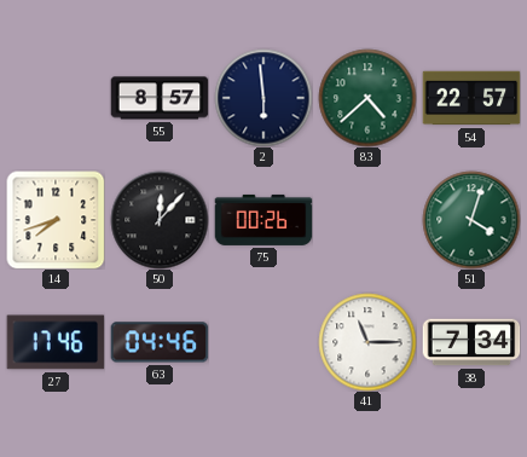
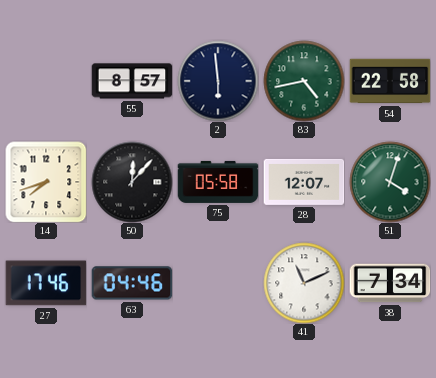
83: 4:38 -> 4:43 (304, 81)
54: 22:57 -> 22:58 (390, 81)
75: 00:26 -> 05:58 (218, 182)
28: none -> 12:07 (304, 182)
41: 11:15 -> 11:11 (304, 283)
